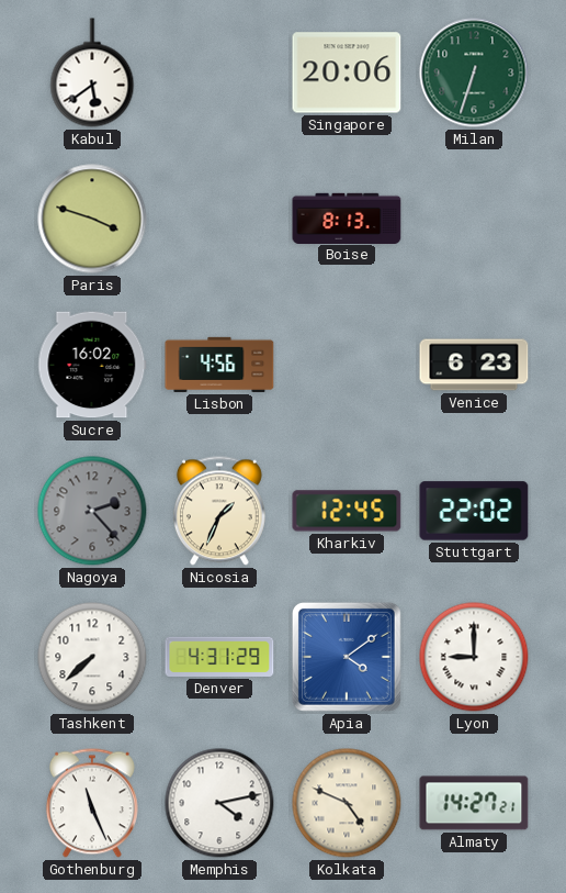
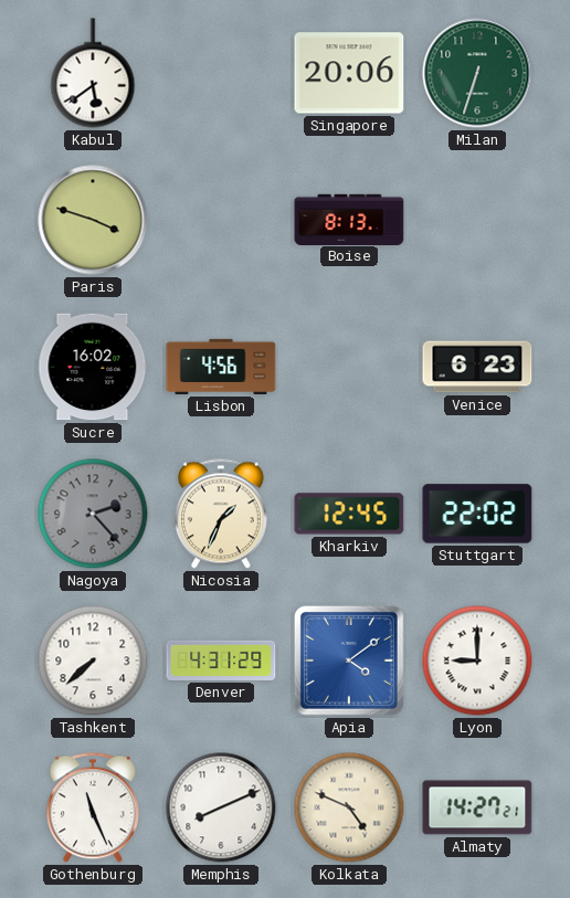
Memphis: 4:13 -> 8:11 (221, 807)
